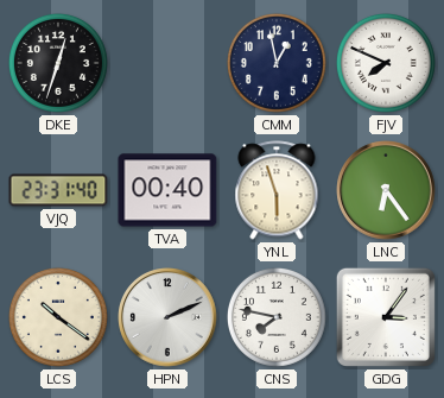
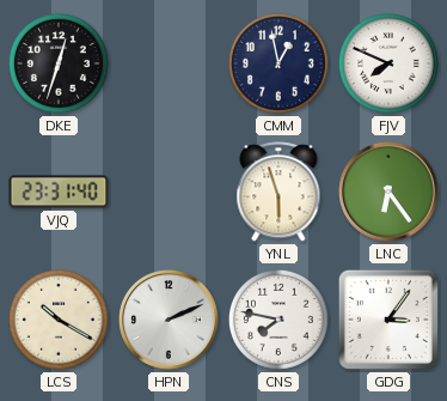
TVA: 00:40 -> none (167, 190)
LCS: 10:21 -> 10:20 (59, 320)
